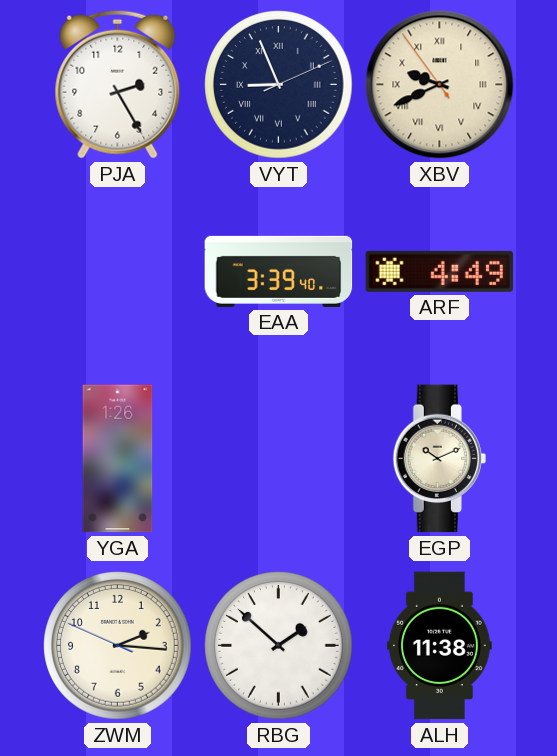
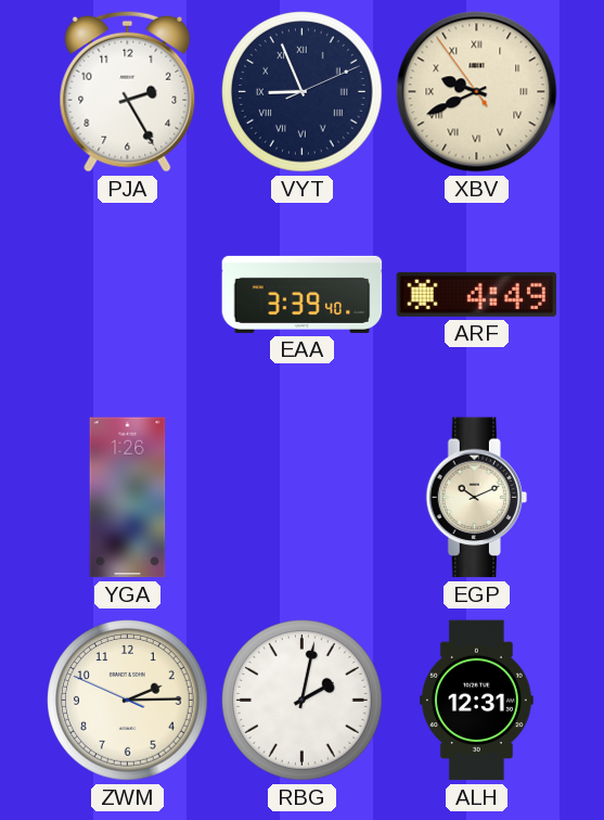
ZWM: 2:15 -> 2:14 (128, 701)
RBG: 1:52 -> 2:02 (303, 701)
ALH: 11:38 -> 12:31 (477, 701)
